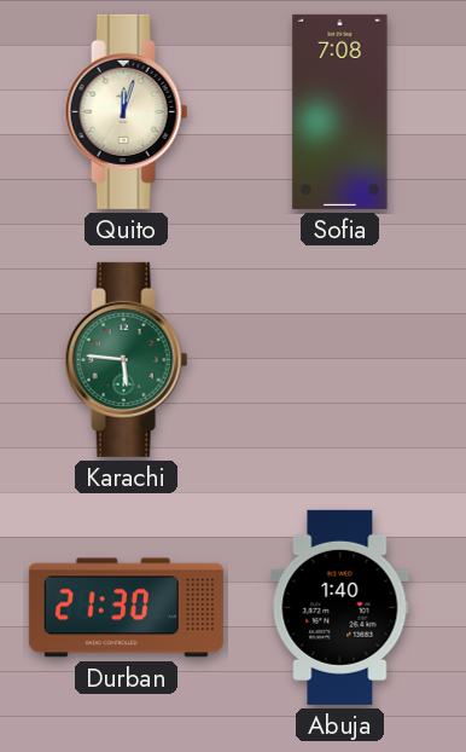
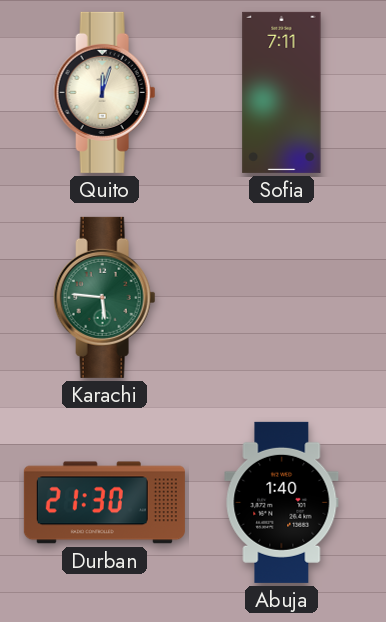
Sofia: 7:08 -> 7:11 (282, 92)
